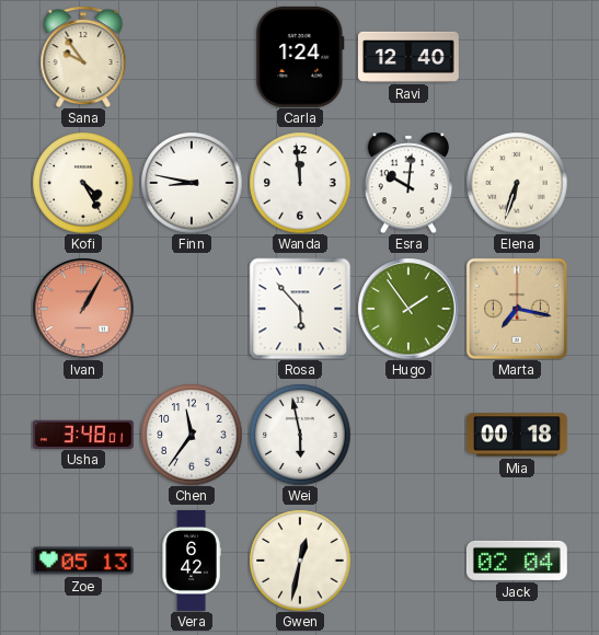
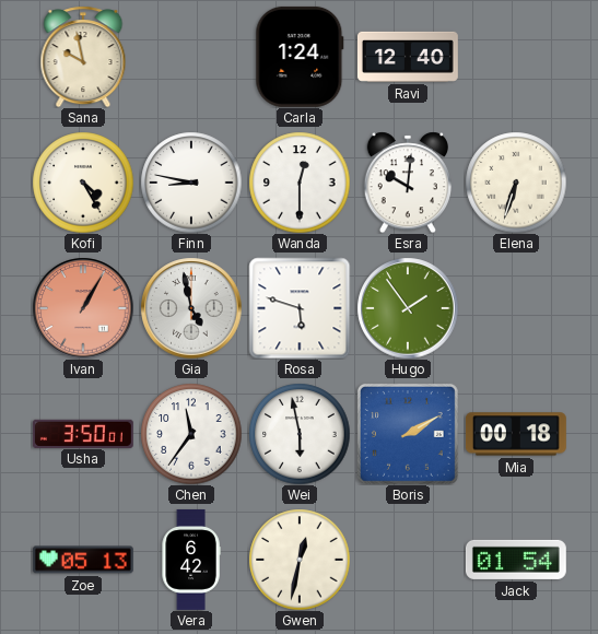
Sana: 9:54 -> 9:58 (83, 57)
Wanda: 11:59 -> 12:30 (300, 183)
Gia: none -> 4:58 (191, 308)
Rosa: 5:53 -> 5:48 (300, 308)
Marta: 7:17 -> none (517, 309)
Usha: 3:48 -> 3:50 (83, 433)
Boris: none -> 2:10 (408, 434)
Jack: 02:04 -> 01:54 (516, 560)
